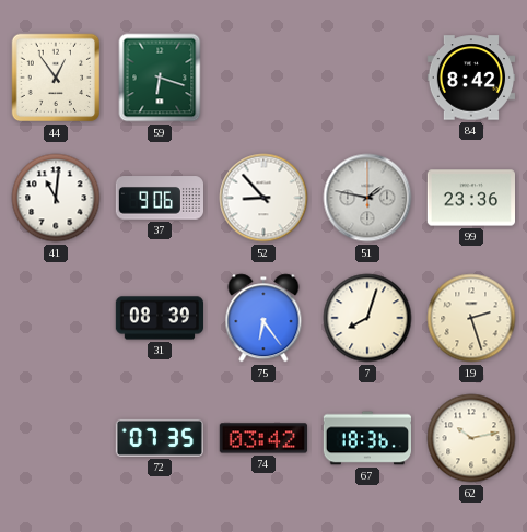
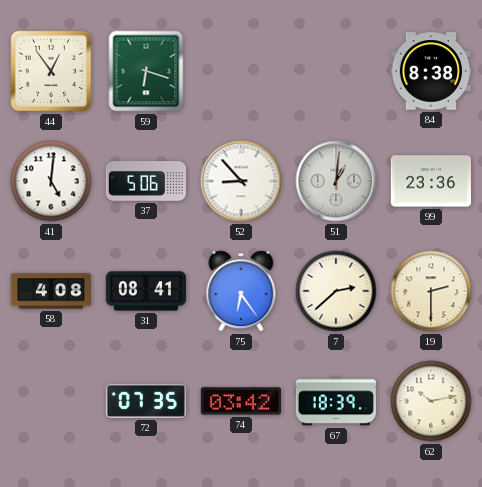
84: 8:42 -> 8:38 (430, 71)
41: 11:01 -> 5:01 (51, 181)
37: 9:06 -> 5:06 (145, 181)
51: 1:47 -> 1:01 (336, 181)
58: none -> 4:08 (50, 291)
31: 08:39 -> 08:41 (145, 291)
7: 8:03 -> 2:38 (336, 291)
19: 2:27 -> 2:30 (431, 291)
67: 18:36 -> 18:39 (335, 401)
